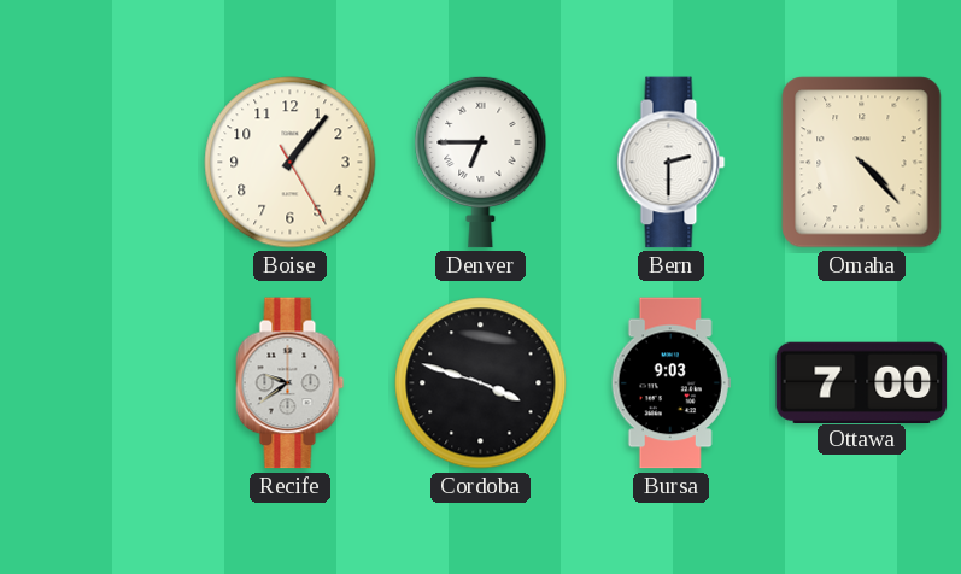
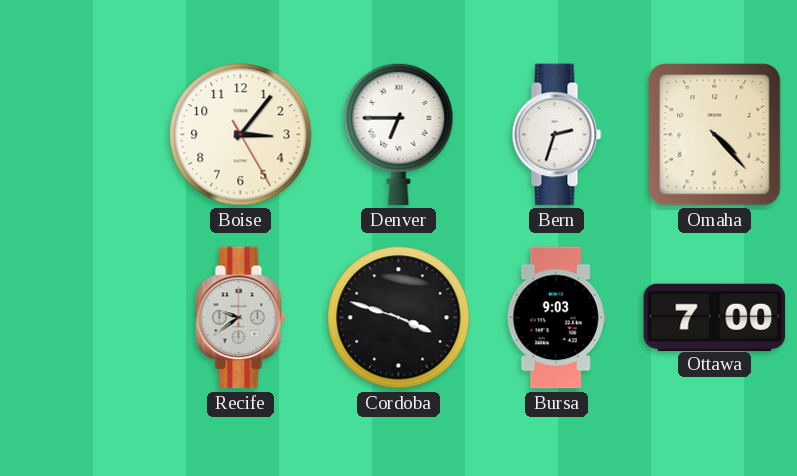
Boise: 1:06 -> 3:06 (241, 135)
Bern: 2:30 -> 2:33 (557, 135)
